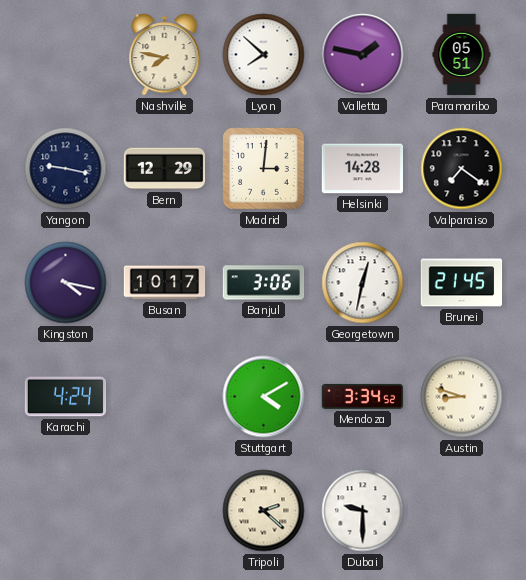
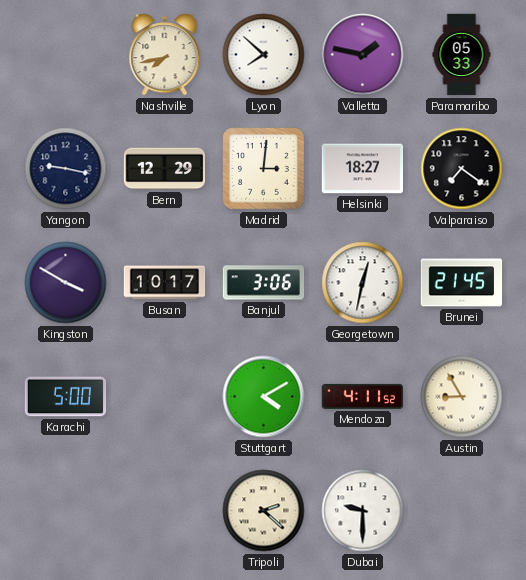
Nashville: 7:47 -> 7:43 (165, 55)
Paramaribo: 05:51 -> 05:33 (462, 55)
Helsinki: 14:28 -> 18:27 (363, 169)
Kingston: 4:17 -> 3:50 (66, 283)
Karachi: 4:24 -> 5:00 (66, 397)
Mendoza: 3:34 -> 4:11 (363, 396)
Austin: 8:48 -> 8:55 (462, 397)
